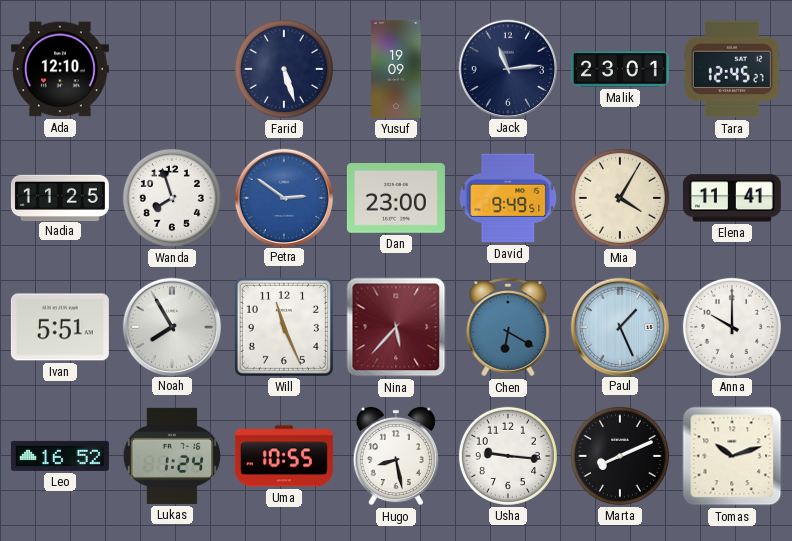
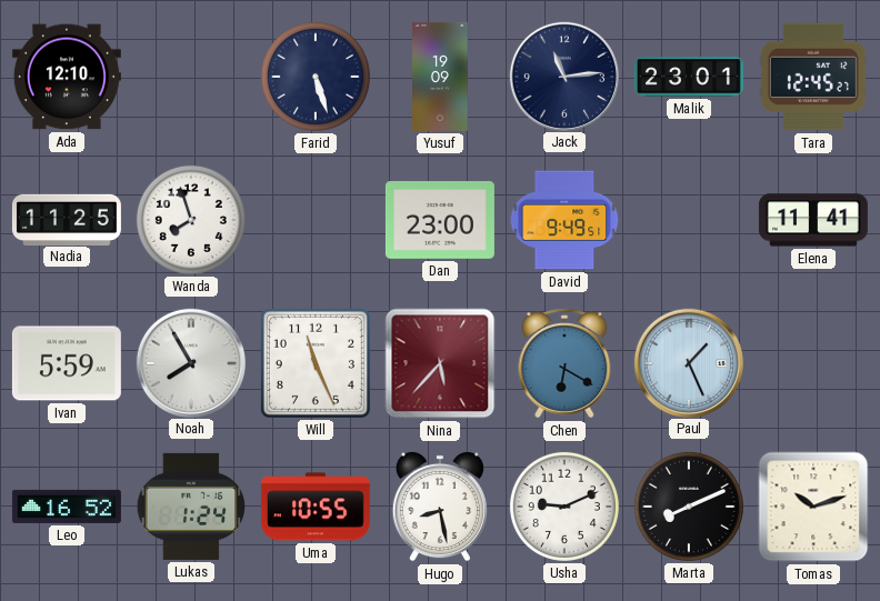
Petra: 2:51 -> none (283, 197)
Mia: 4:05 -> none (620, 198)
Ivan: 5:51 -> 5:59 (67, 363)
Anna: 10:00 -> none (732, 327)
Usha: 9:16 -> 9:11 (564, 507)
